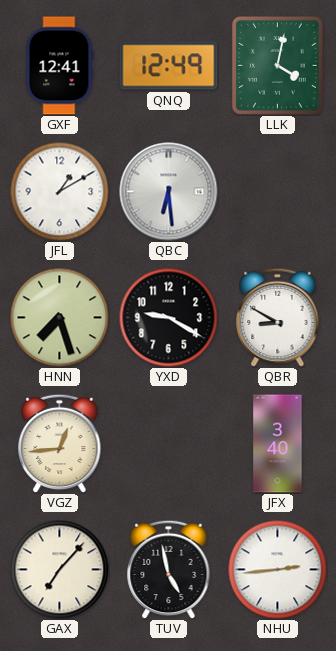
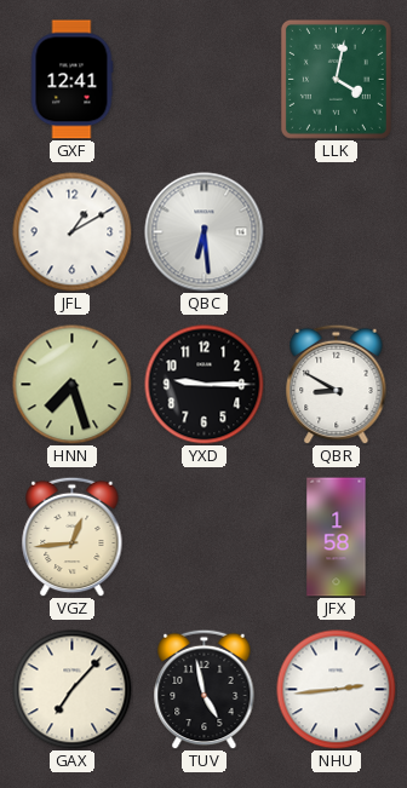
QNQ: 12:49 -> none (169, 66)
YXD: 9:20 -> 9:15 (205, 385)
JFX: 3:40 -> 1:58 (337, 537)
